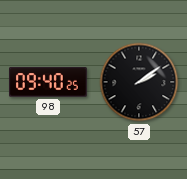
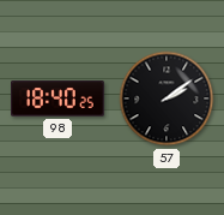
98: 09:40 -> 18:40 (59, 98)
